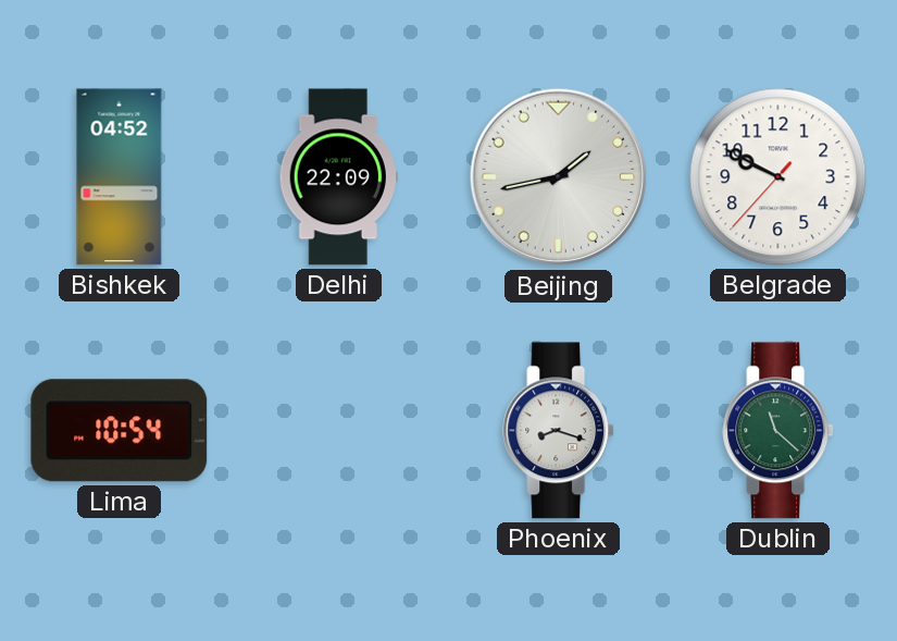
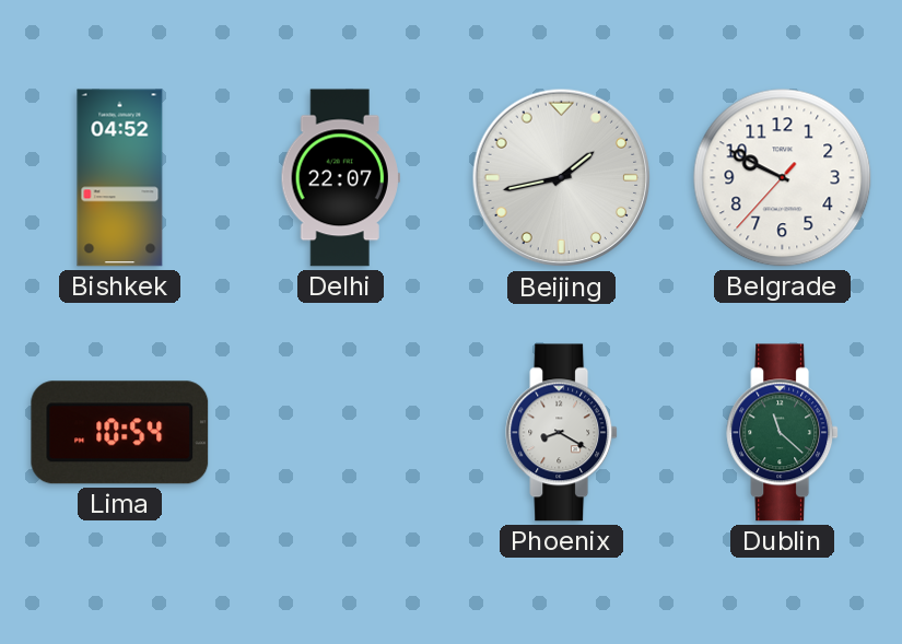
Delhi: 22:09 -> 22:07 (340, 178)
Phoenix: 8:18 -> 8:20 (562, 433)
